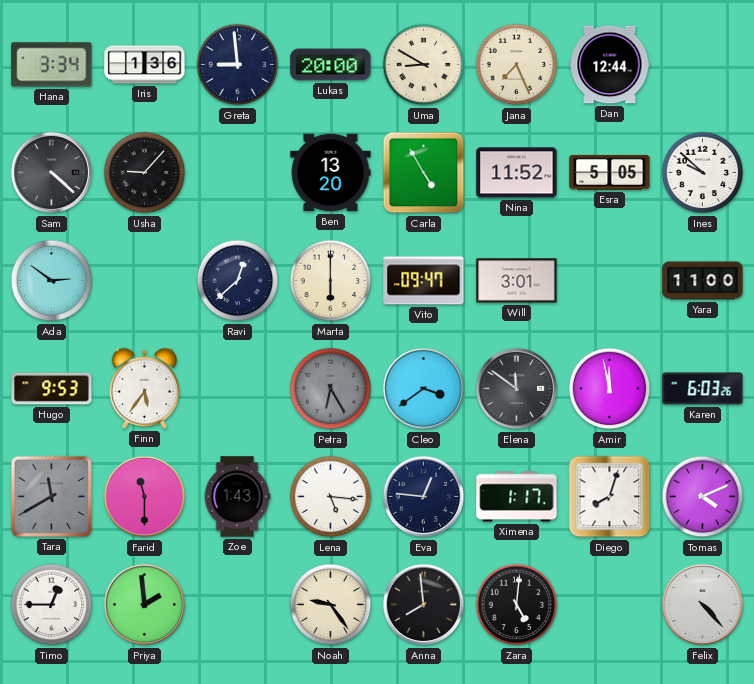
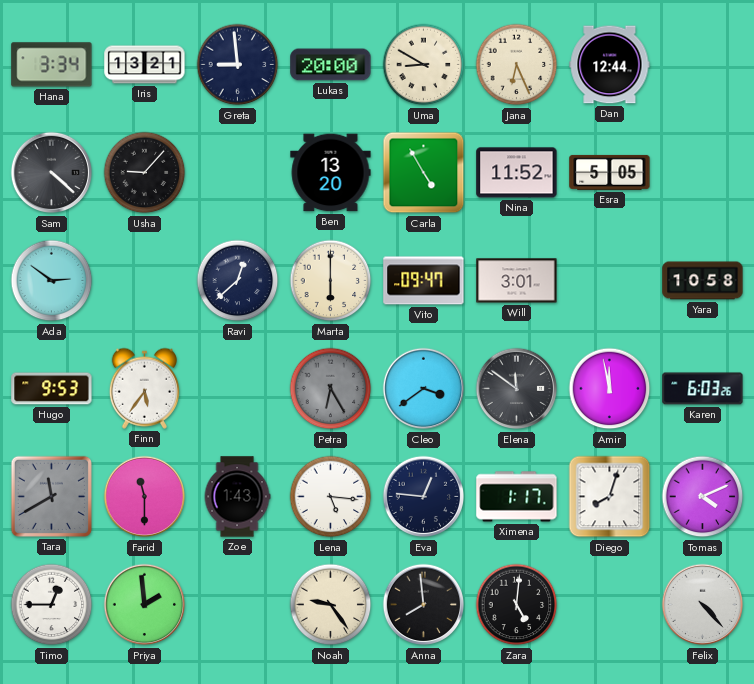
Iris: 1:36 -> 13:21 (145, 65)
Jana: 7:26 -> 6:26 (517, 65)
Ines: 9:52 -> none (703, 173)
Yara: 11:00 -> 10:58 (703, 281)
